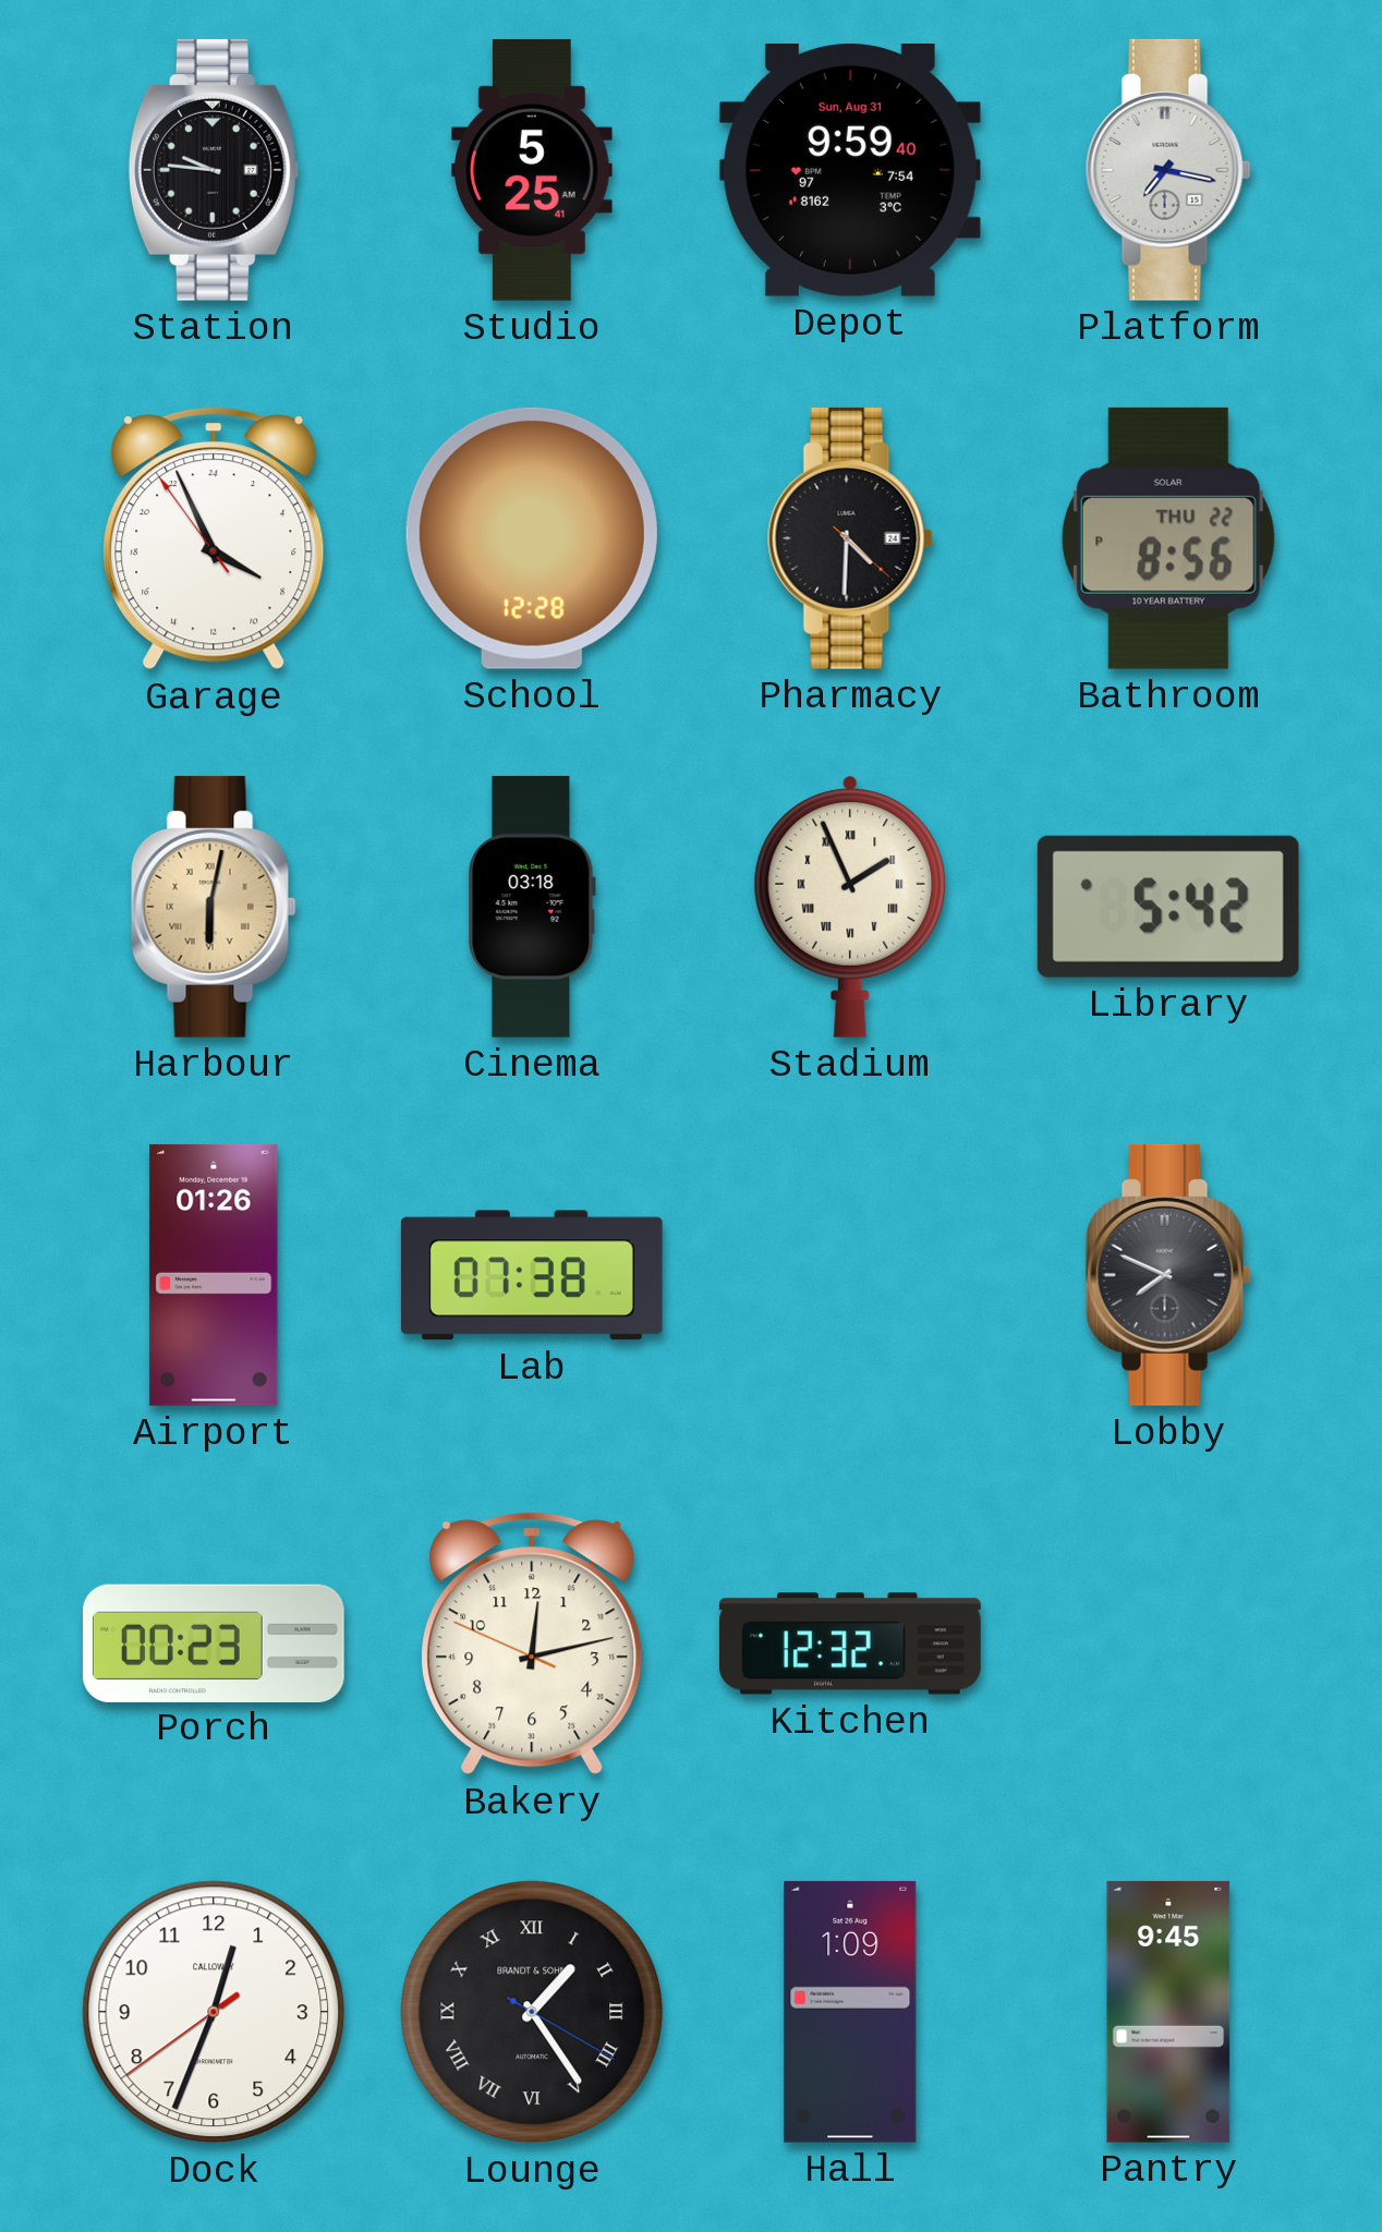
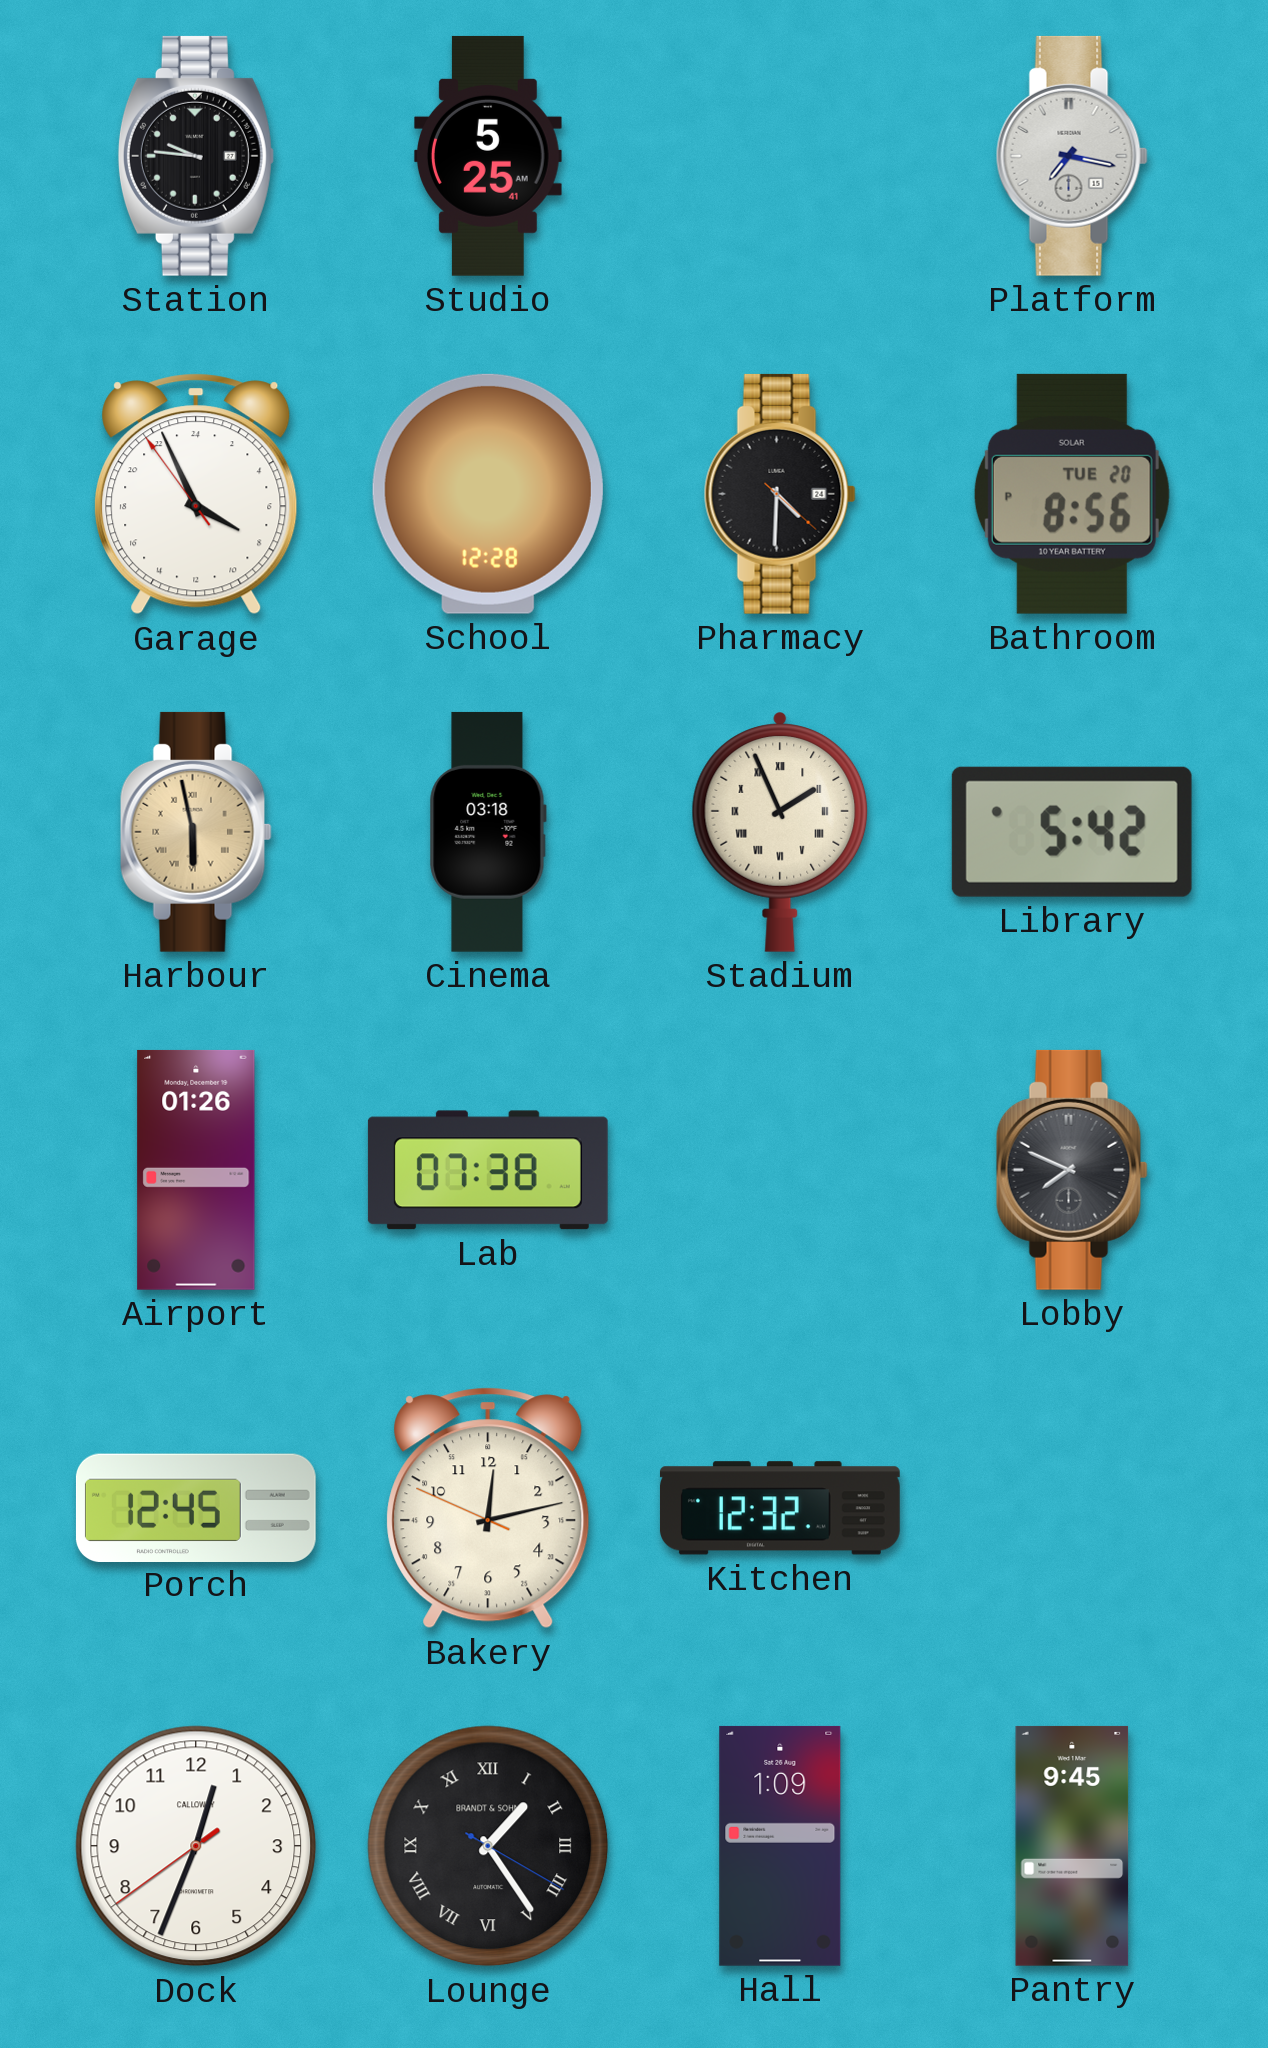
Depot: 9:59 -> none (850, 171)
Bathroom date: THU 22 -> TUE 20 (1072, 494)
Harbour: 6:02 -> 5:58 (196, 832)
Porch: 00:23 -> 12:45 (196, 1507)
